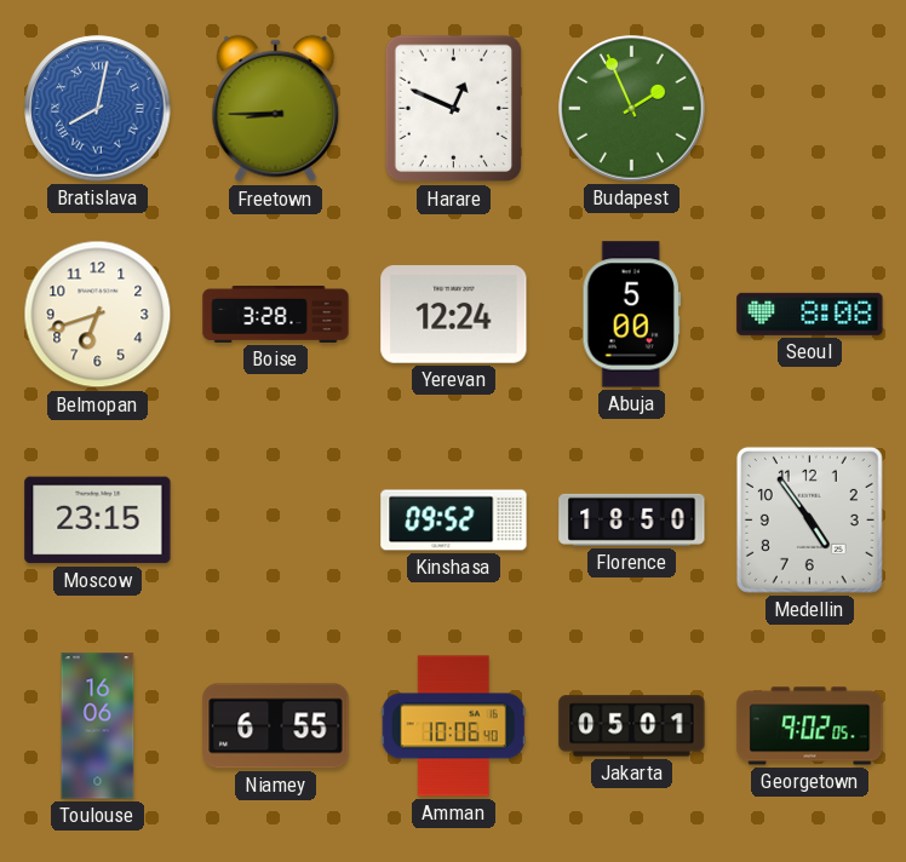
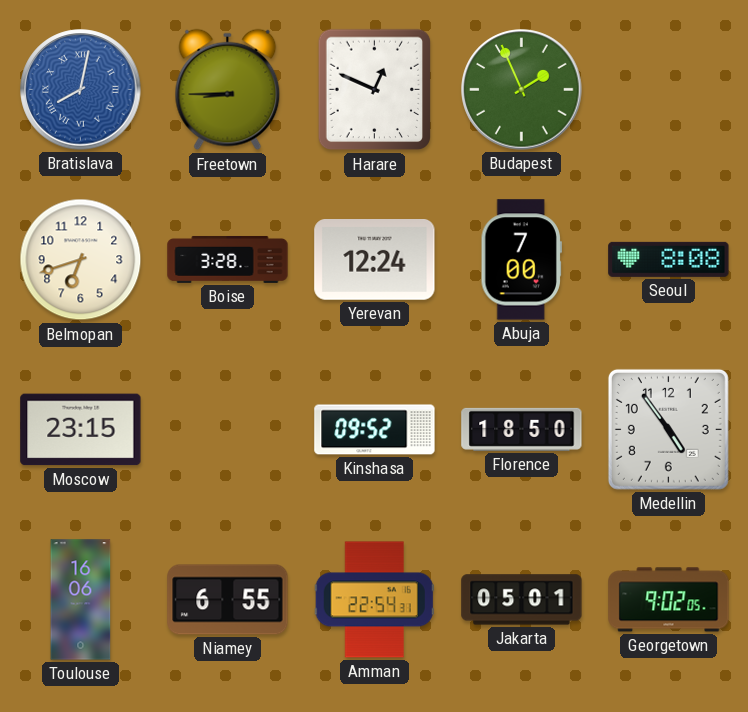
Abuja: 5:00 -> 7:00 (521, 260)
Amman: 10:06 -> 22:54 (374, 600)
